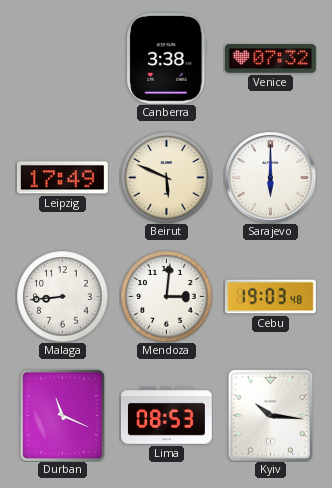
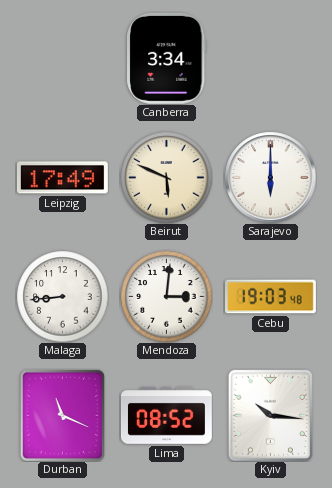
Canberra: 3:38 -> 3:34 (167, 58)
Venice: 07:32 -> none (270, 59)
Lima: 08:53 -> 08:52 (166, 416)
